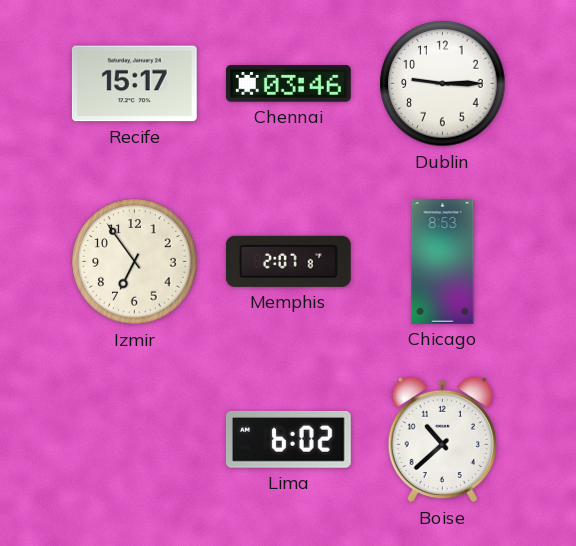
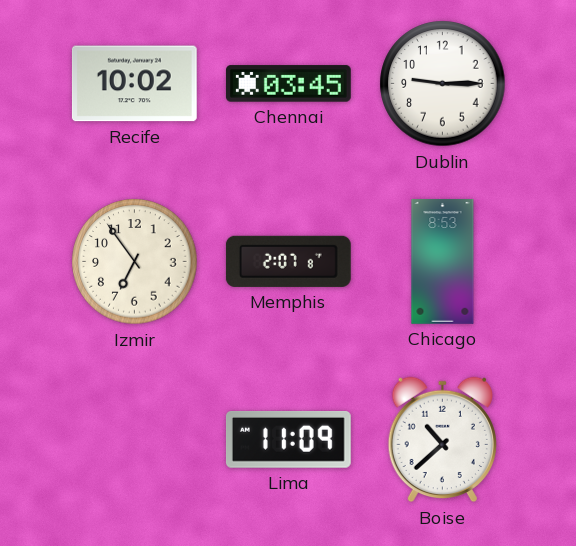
Recife: 15:17 -> 10:02 (134, 84)
Chennai: 03:46 -> 03:45 (288, 84)
Lima: 6:02 -> 11:09 (288, 440)
